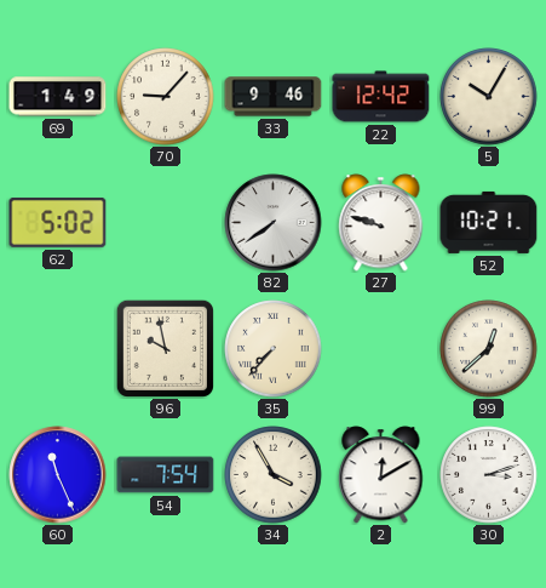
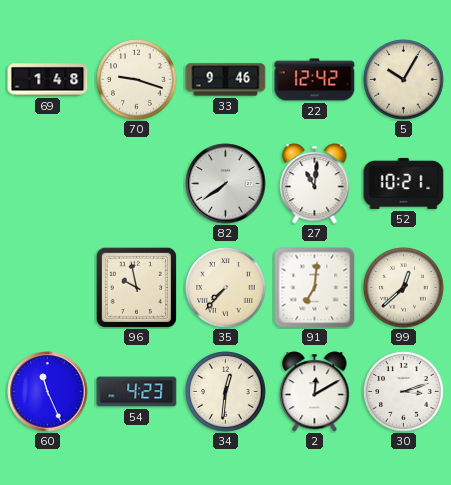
69: 1:49 -> 1:48 (48, 80)
70: 9:07 -> 9:18 (137, 80)
62: 5:02 -> none (58, 222)
27: 9:48 -> 11:01 (315, 184)
91: none -> 7:01 (315, 288)
54: 7:54 -> 4:23 (137, 392)
34: 3:55 -> 12:31 (226, 392)
